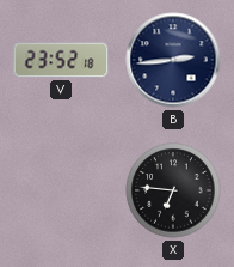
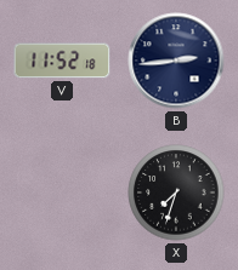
V: 23:52 -> 11:52 (62, 61)
X: 6:46 -> 7:33 (176, 193)
